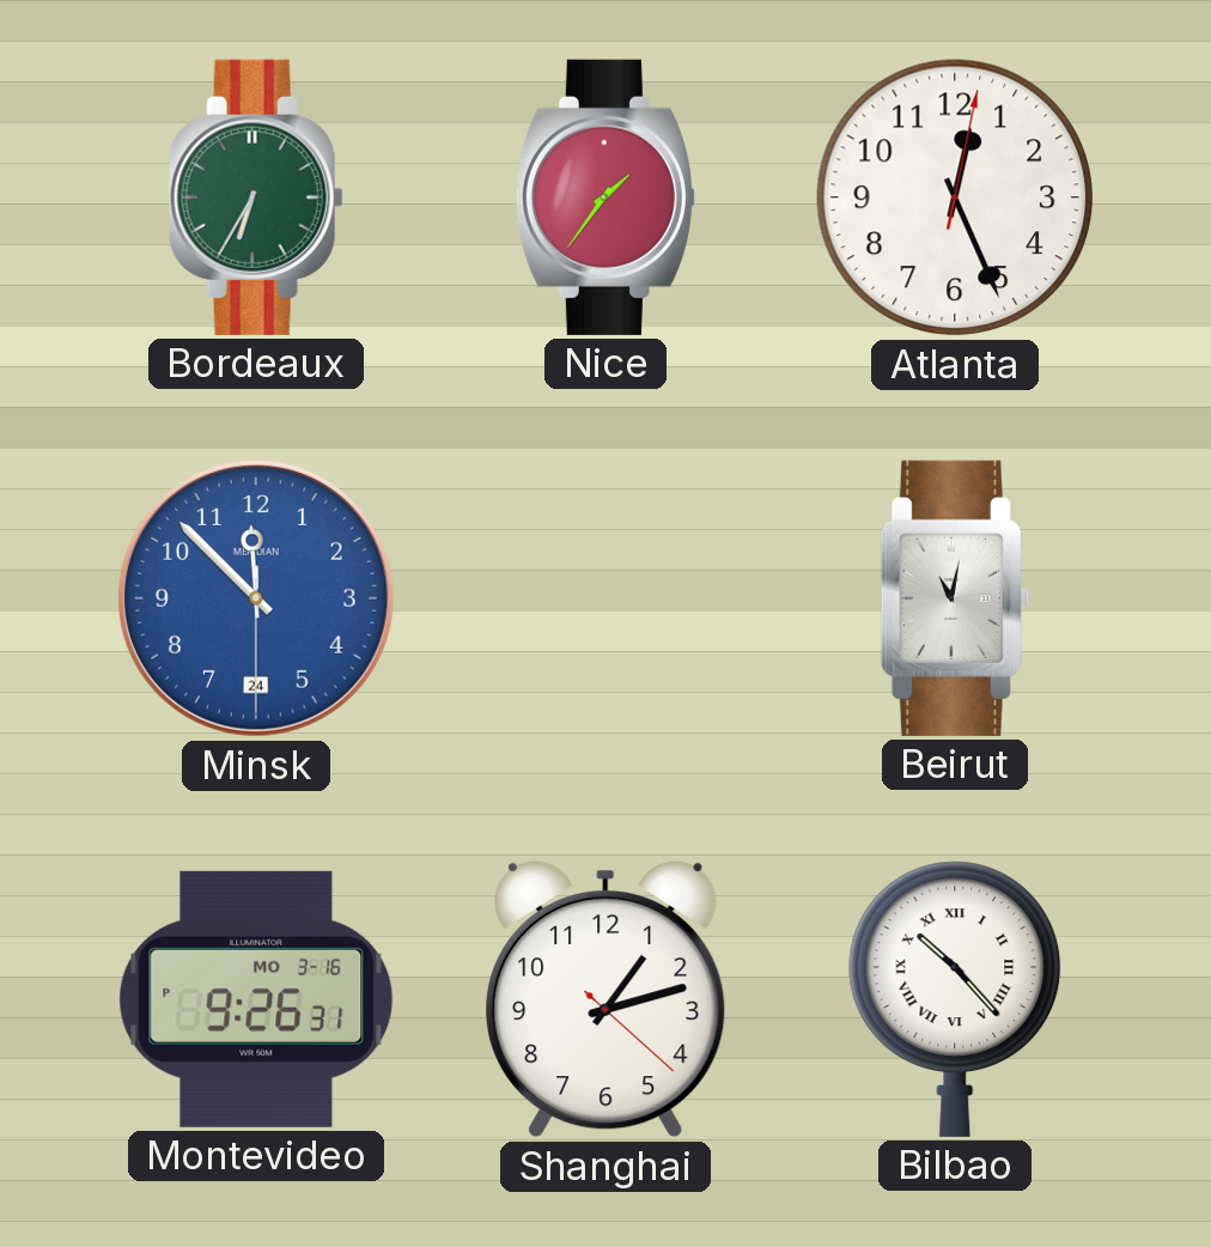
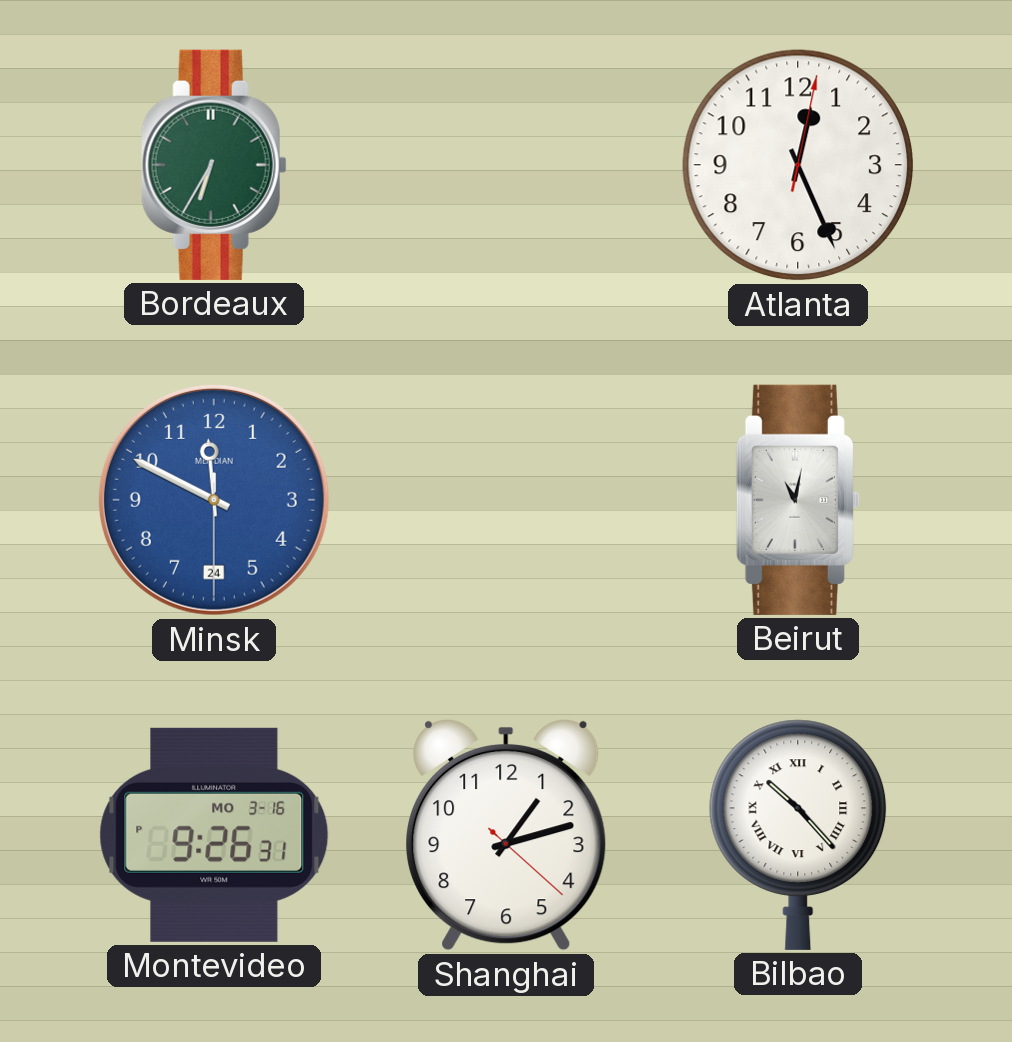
Nice: 1:36 -> none (605, 197)
Minsk: 11:52 -> 11:49 (214, 500)
